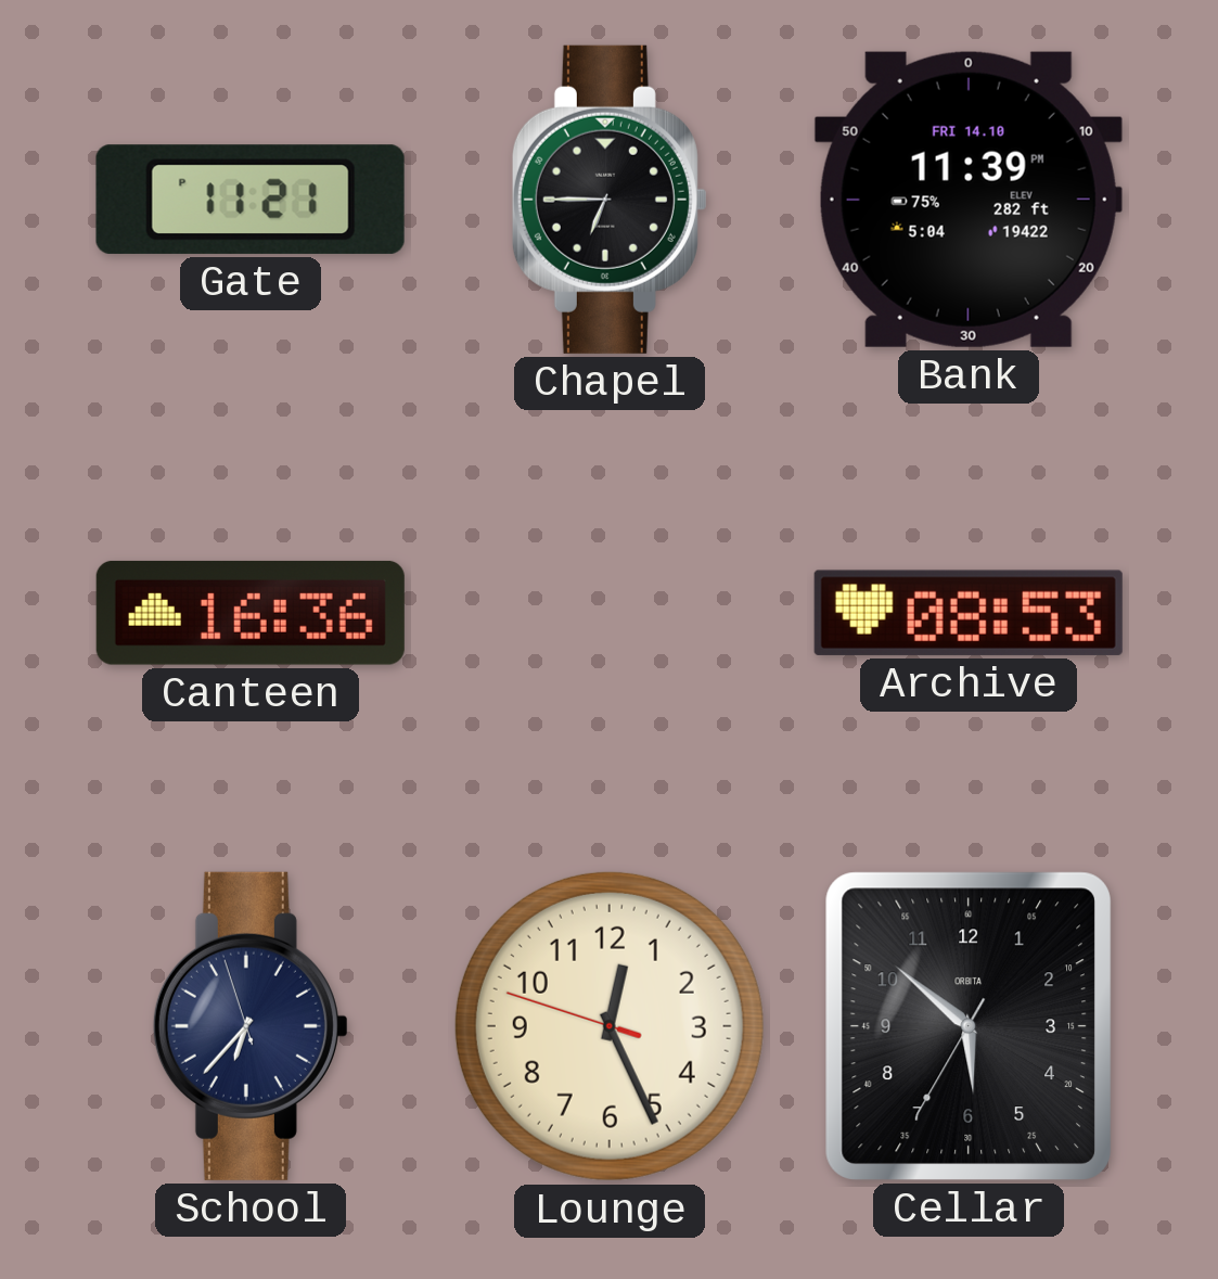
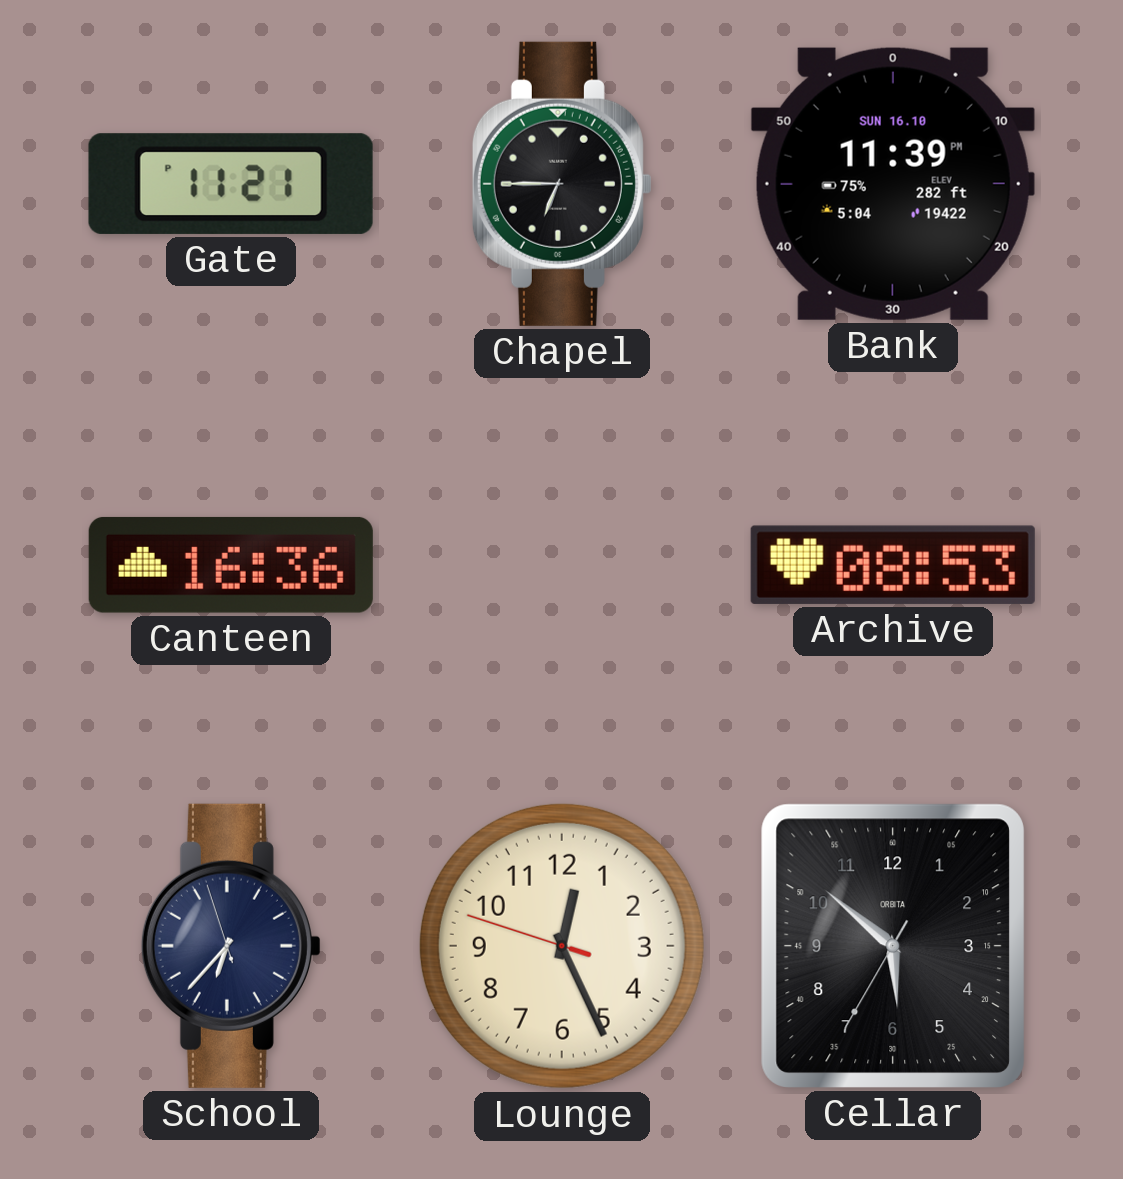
Bank date: FRI 14.10 -> SUN 16.10 (893, 184)
